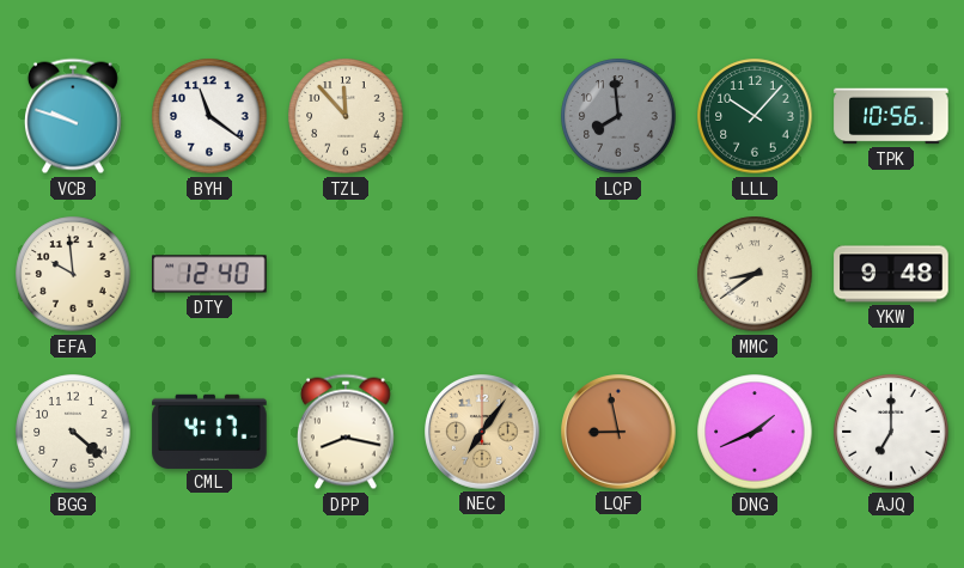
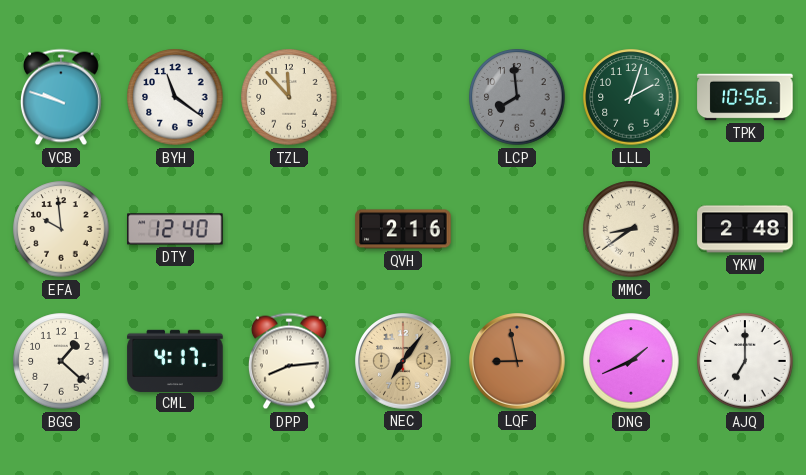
LLL: 10:07 -> 2:03 (631, 97)
QVH: none -> 2:16 (403, 229)
YKW: 9:48 -> 2:48 (745, 229)
BGG: 4:22 -> 1:22 (61, 361)
DPP: 8:17 -> 8:14 (289, 361)
